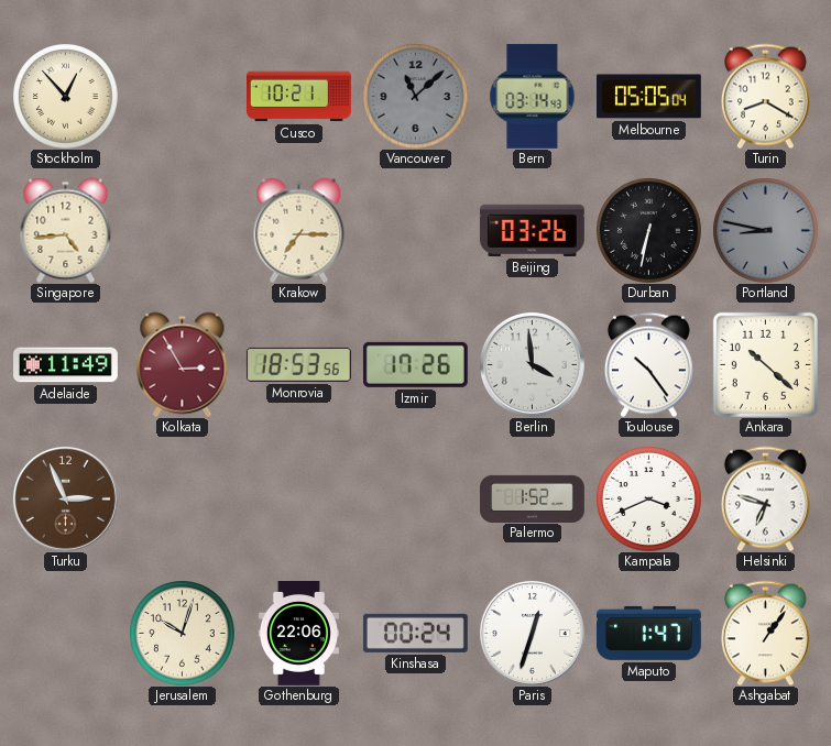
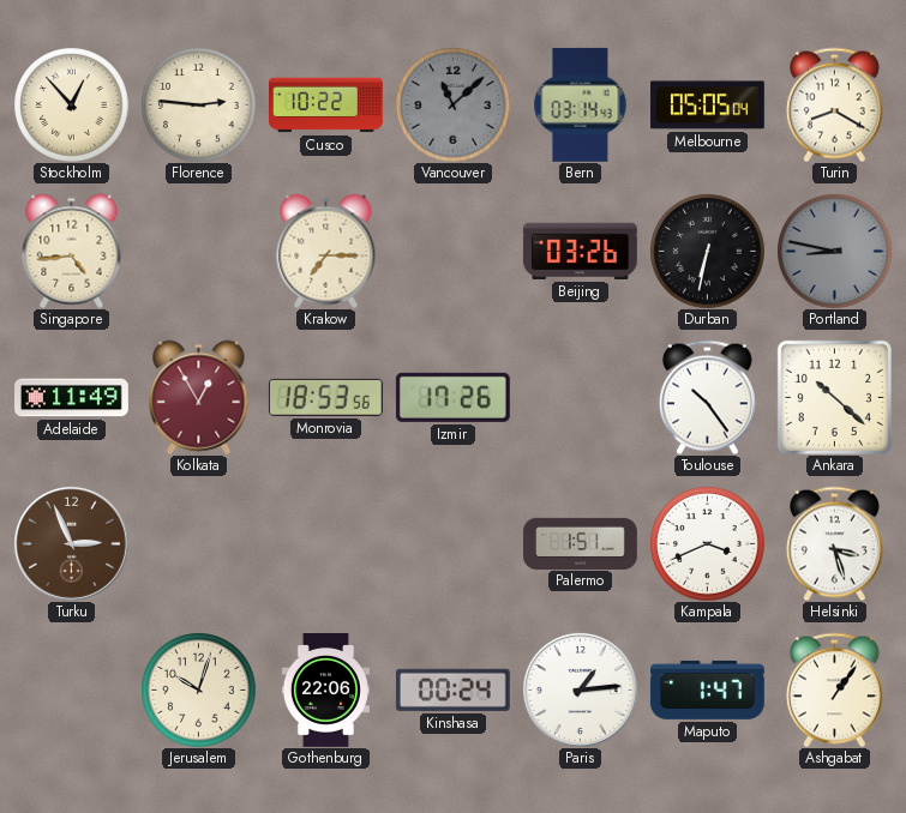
Florence: none -> 2:46 (198, 104)
Cusco: 10:21 -> 10:22 (326, 106)
Kolkata: 2:55 -> 12:55 (199, 397)
Berlin: 3:59 -> none (532, 364)
Palermo: 1:52 -> 1:51 (581, 543)
Helsinki: 6:48 -> 3:27 (834, 543)
Paris: 12:33 -> 1:14 (580, 689)
